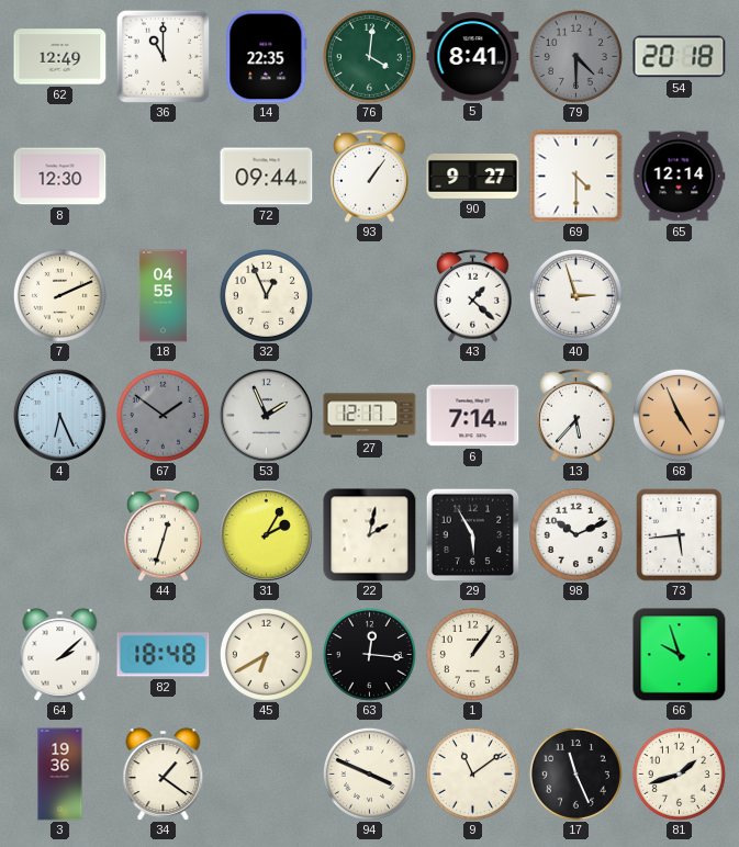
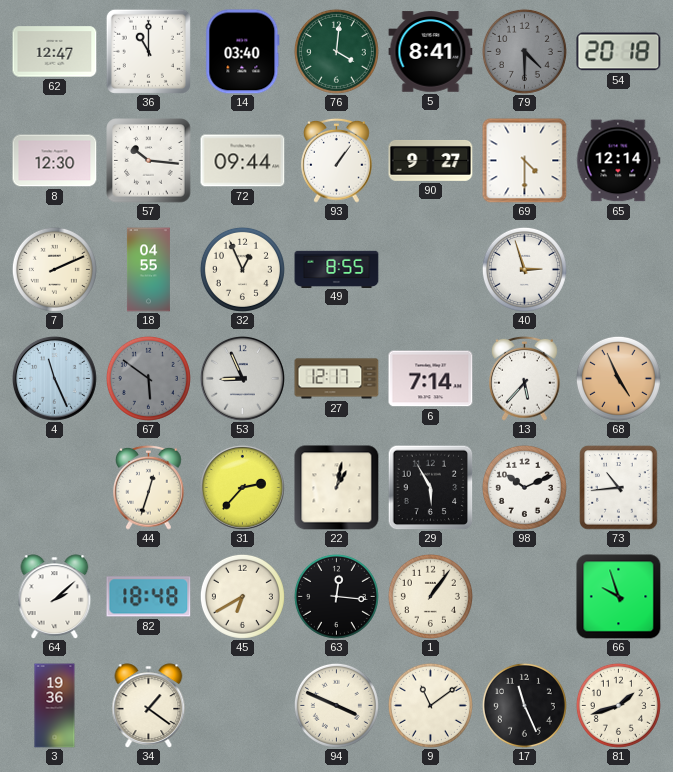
62: 12:49 -> 12:47 (55, 52)
14: 22:35 -> 03:40 (243, 52)
57: none -> 10:16 (149, 161)
49: none -> 8:55 (337, 269)
43: 1:22 -> none (473, 295)
4: 6:26 -> 11:26 (54, 378)
67: 1:51 -> 5:51 (148, 378)
53: 1:56 -> 8:56 (242, 378)
31: 2:05 -> 2:37 (242, 487)
22: 2:02 -> 1:02 (337, 488)
73: 5:44 -> 10:44 (619, 488)
